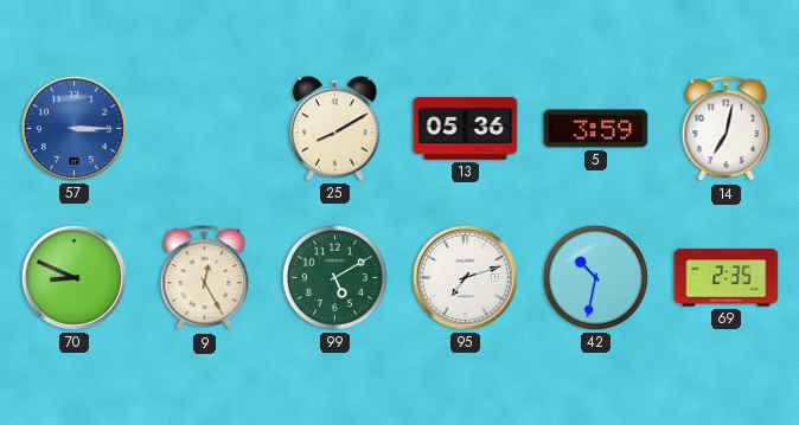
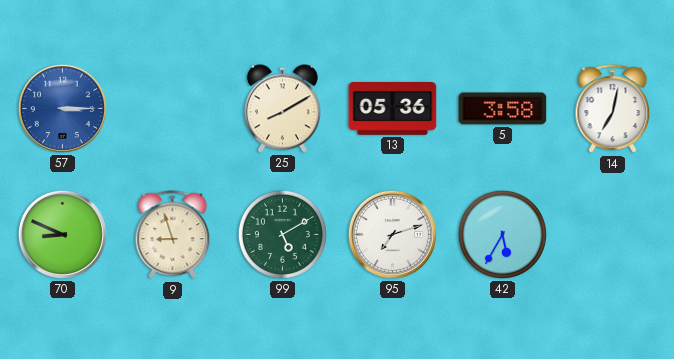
5: 3:59 -> 3:58 (503, 109)
9: 12:25 -> 8:57 (173, 235)
42: 10:32 -> 5:35 (502, 234)
69: 2:35 -> none (727, 278)
